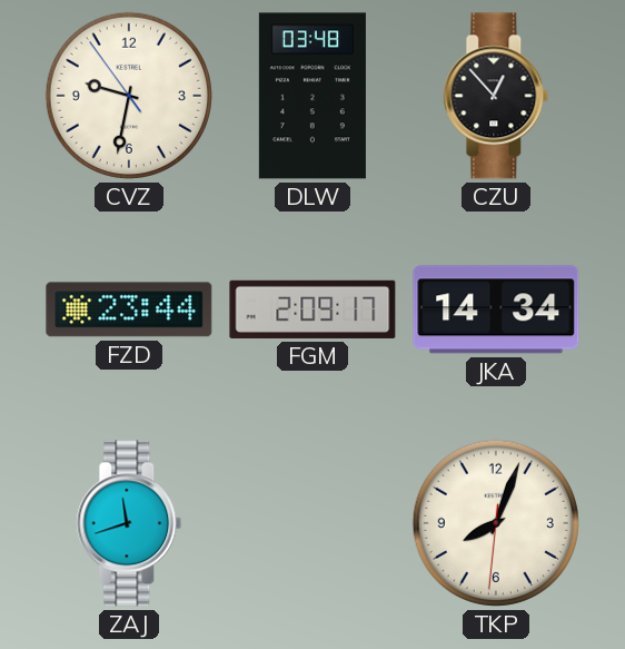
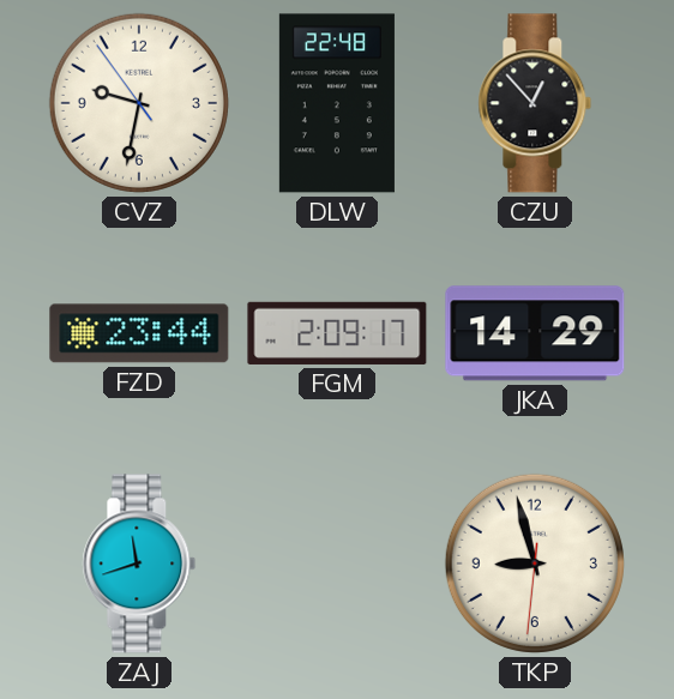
DLW: 03:48 -> 22:48 (337, 103)
JKA: 14:34 -> 14:29 (535, 333)
TKP: 8:03 -> 8:57 (535, 564)
